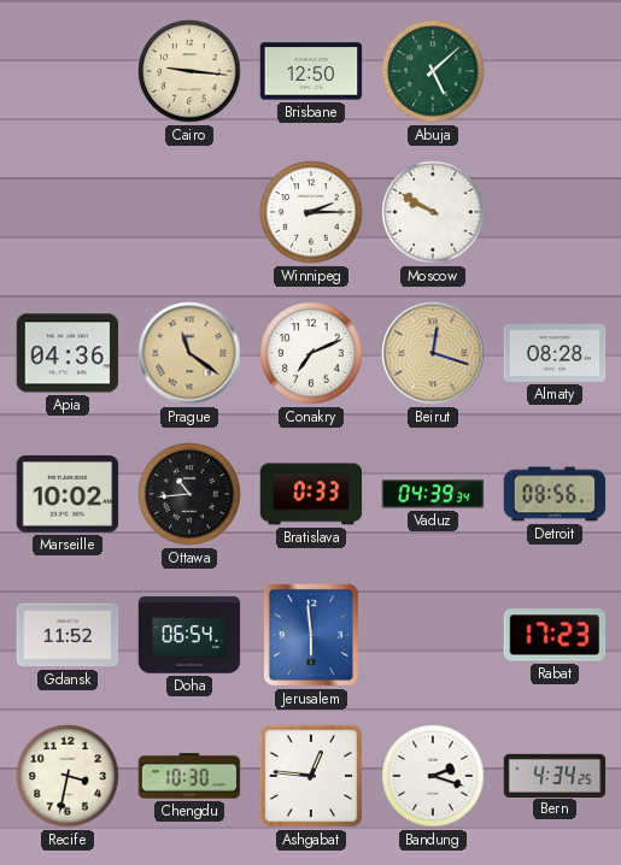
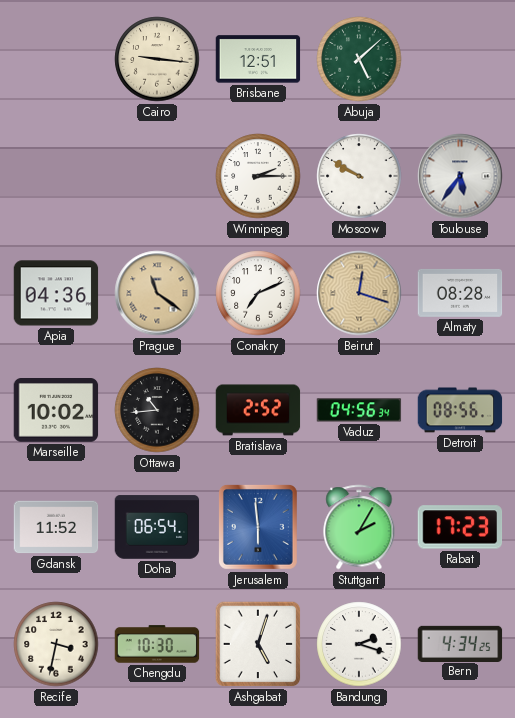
Brisbane: 12:50 -> 12:51 (258, 59)
Toulouse: none -> 5:36 (460, 176)
Bratislava: 0:33 -> 2:52 (258, 410)
Vaduz: 04:39 -> 04:56 (359, 410)
Stuttgart: none -> 2:05 (359, 527)
Ashgabat: 12:46 -> 5:03 (258, 644)
